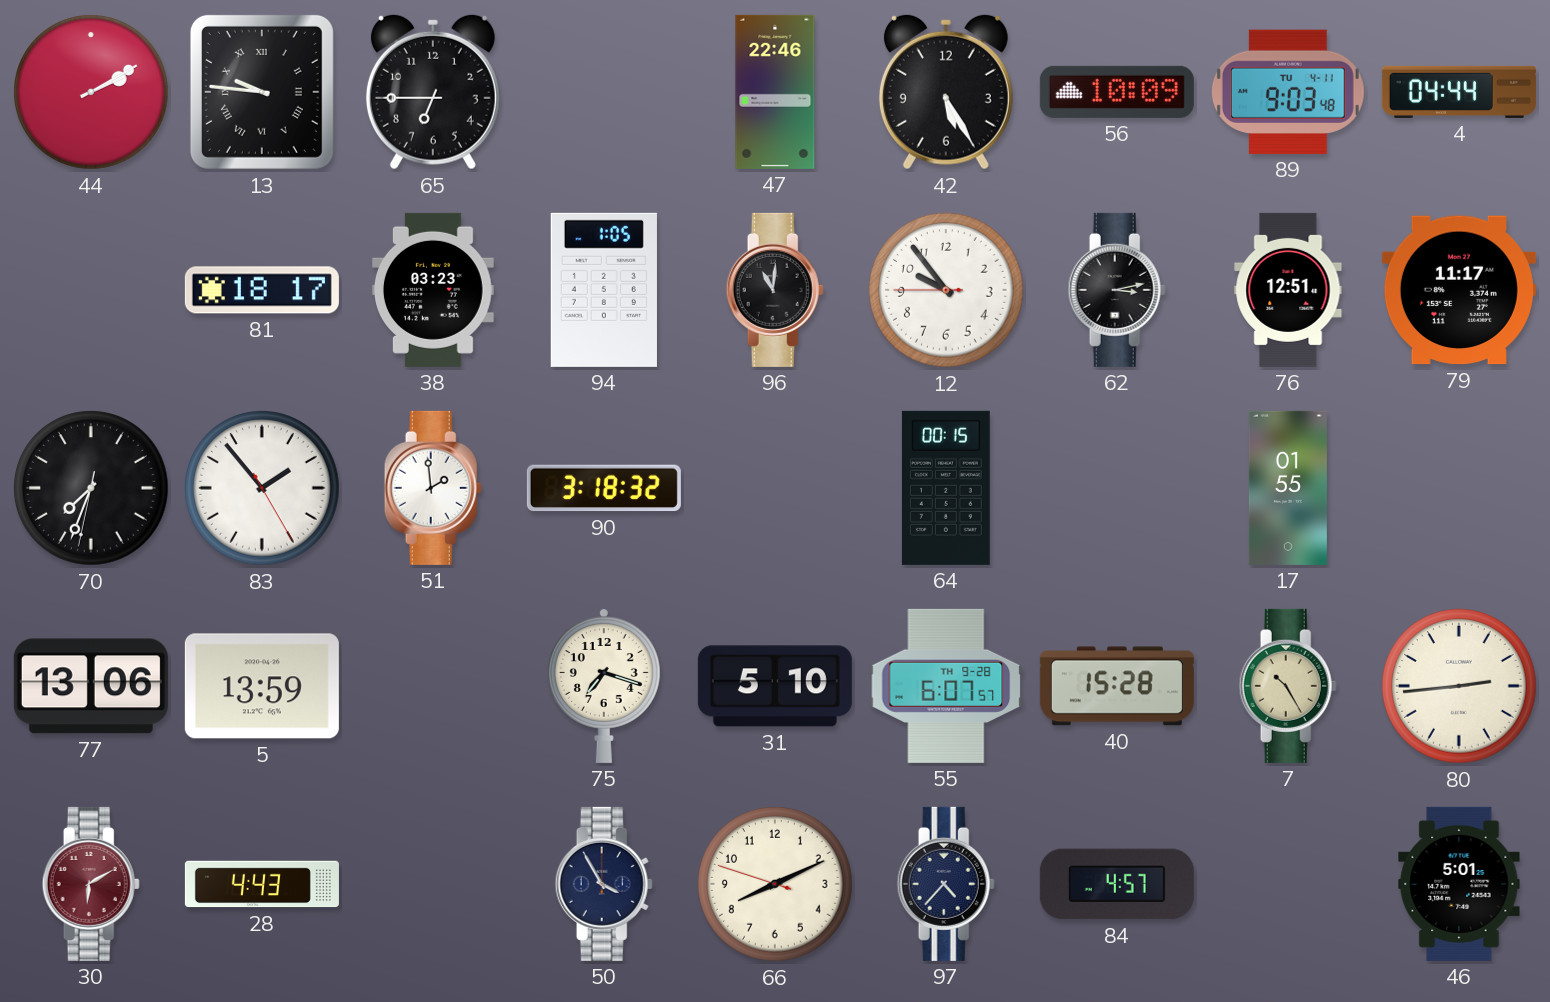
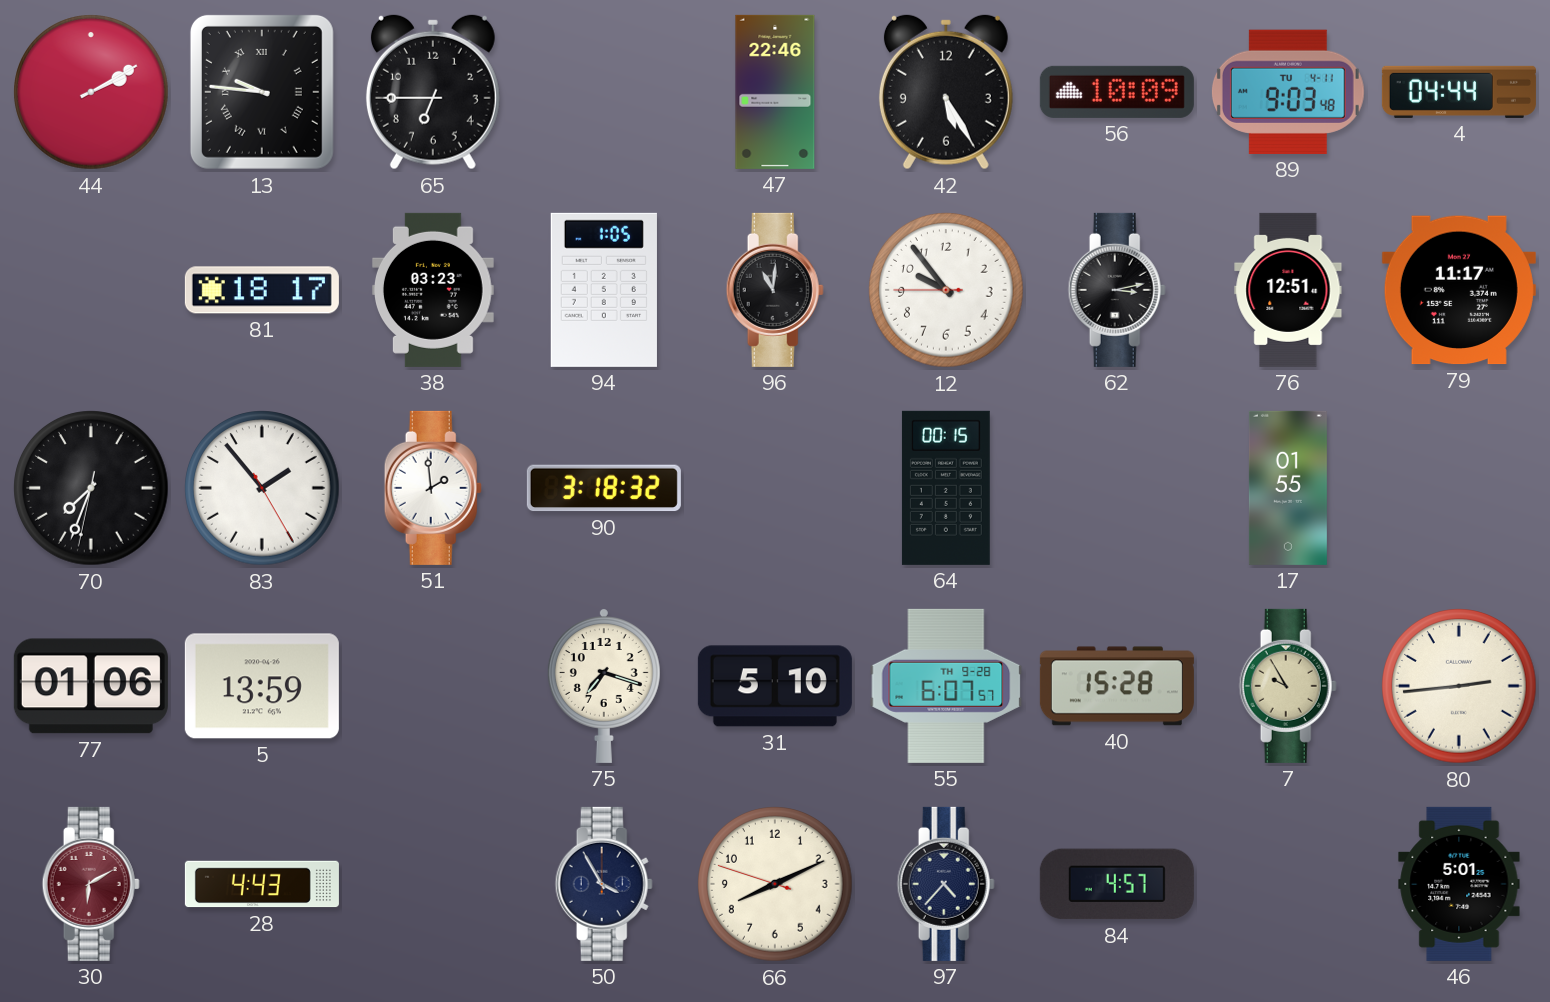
77: 13:06 -> 01:06 (91, 686)
7: 10:25 -> 9:55 (1288, 686)
